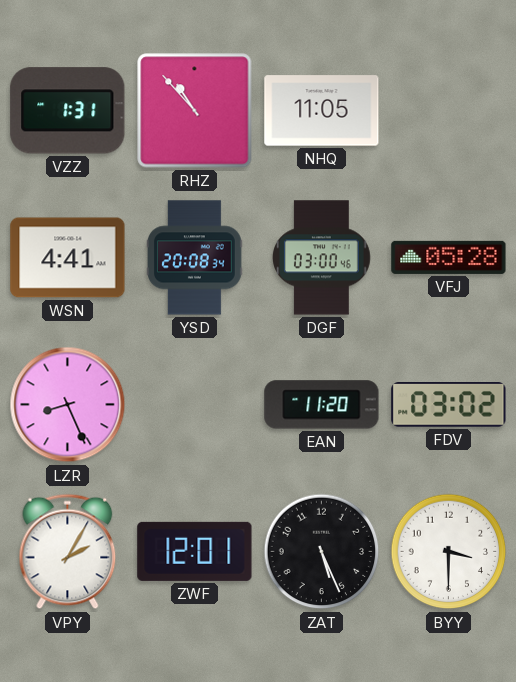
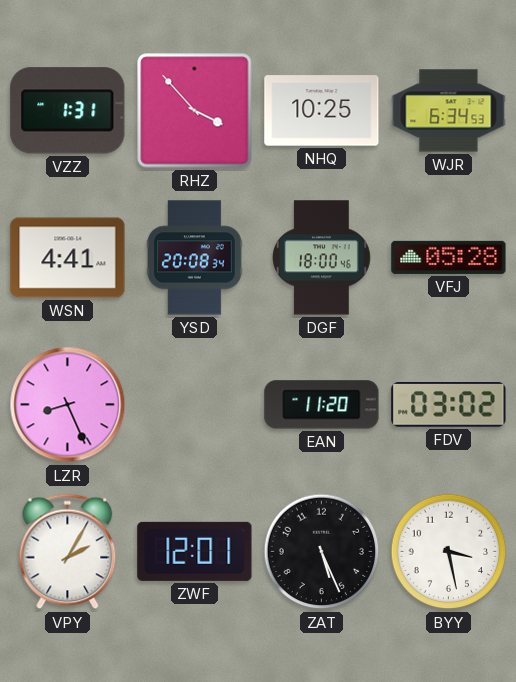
RHZ: 10:53 -> 3:53 (195, 111)
NHQ: 11:05 -> 10:25 (322, 111)
WJR: none -> 6:34 (449, 111)
DGF: 03:00 -> 18:00 (322, 258)
BYY: 3:30 -> 3:28 (449, 552)
